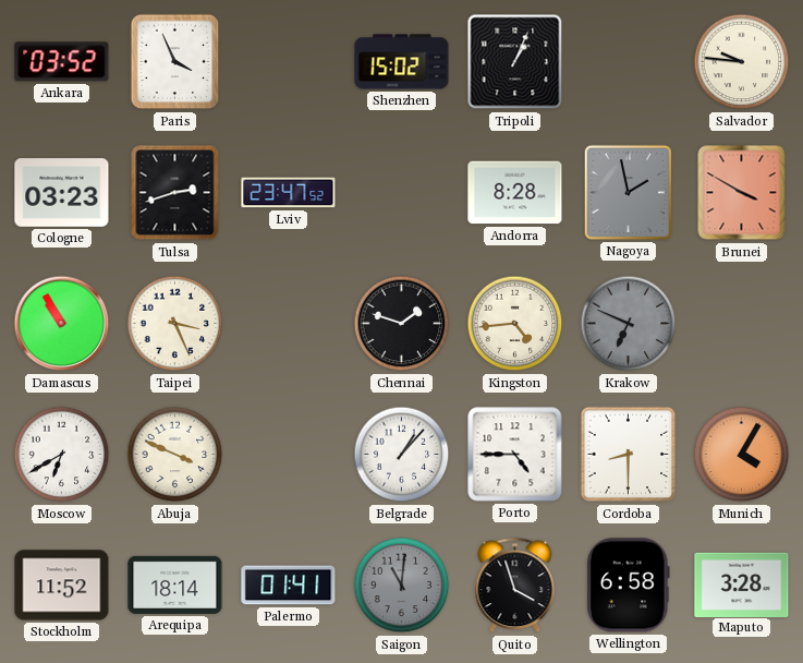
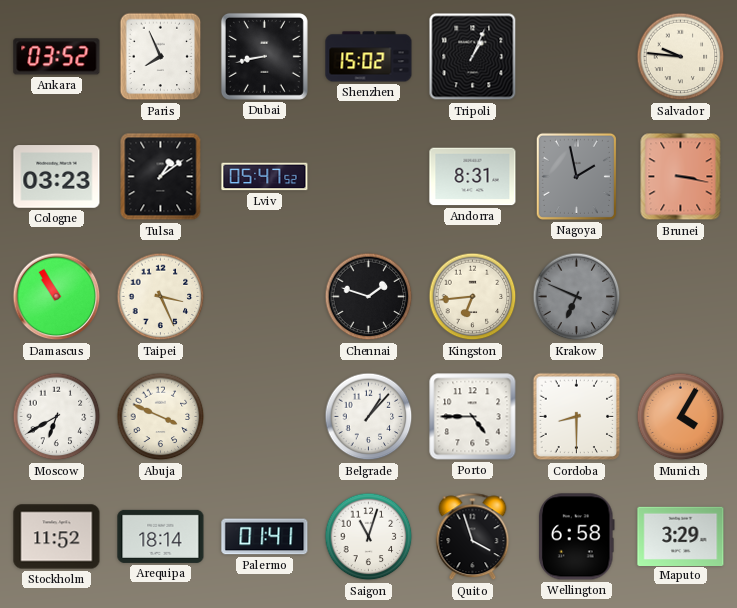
Paris: 3:56 -> 7:56 (161, 57)
Dubai: none -> 8:43 (264, 56)
Tulsa: 2:42 -> 1:09 (161, 177)
Lviv: 23:47 -> 05:47 (265, 177)
Andorra: 8:28 -> 8:31 (473, 177)
Brunei: 3:50 -> 3:17 (681, 177)
Kingston: 4:44 -> 6:44 (473, 297)
Saigon: 11:01 -> 11:03 (369, 537)
Saigon dial: grey -> white (369, 537)
Maputo: 3:28 -> 3:29 (681, 536)
